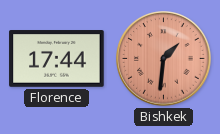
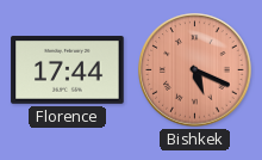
Bishkek: 1:31 -> 5:19 (195, 70)
